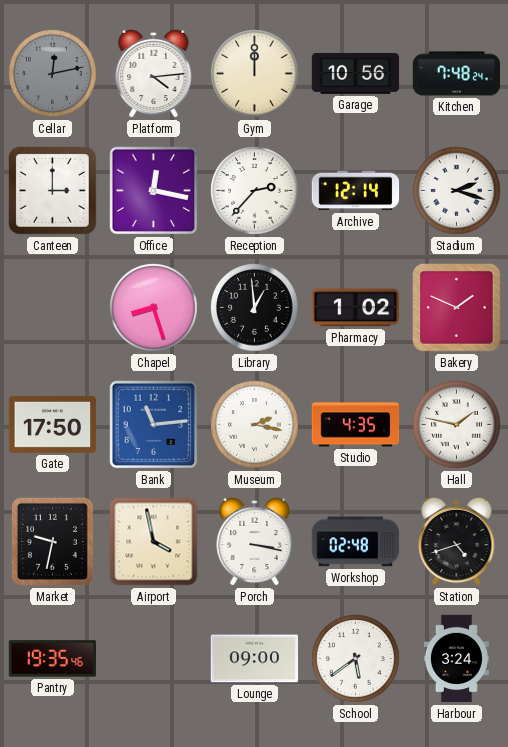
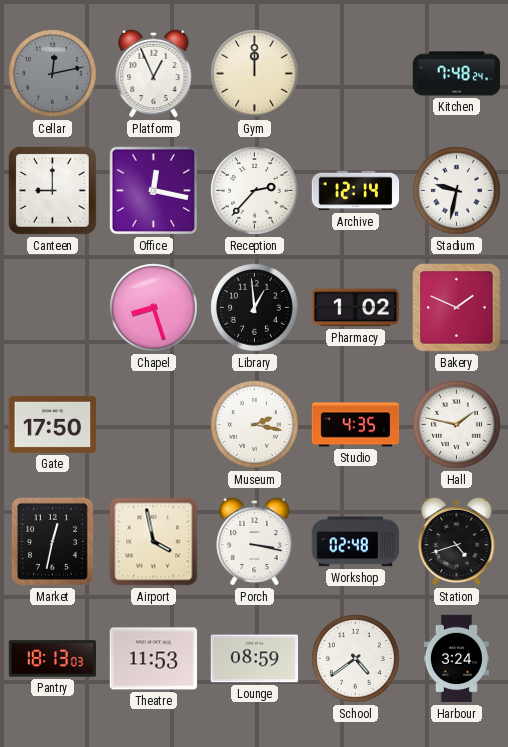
Platform: 4:14 -> 12:56 (154, 73)
Garage: 10:56 -> none (356, 73)
Canteen: 3:00 -> 9:00 (53, 191)
Stadium: 2:18 -> 9:32 (457, 191)
Bank: 11:14 -> none (154, 425)
Market: 9:32 -> 12:32 (52, 541)
Pantry: 19:35 -> 18:13 (53, 659)
Theatre: none -> 11:53 (154, 659)
Lounge: 09:00 -> 08:59 (255, 659)
School: 5:39 -> 4:39 (356, 659)
